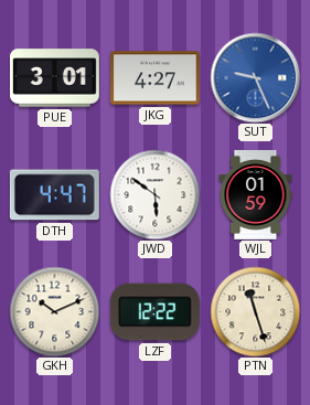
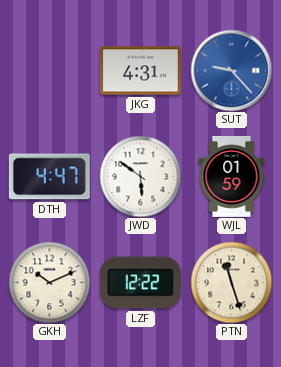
PUE: 3:01 -> none (54, 78)
JKG: 4:27 -> 4:31 (140, 71)
SUT: 9:26 -> 9:23 (231, 70)
